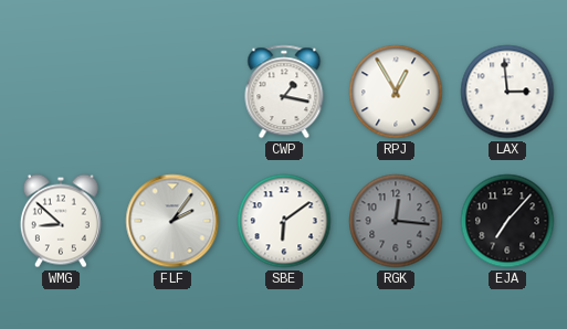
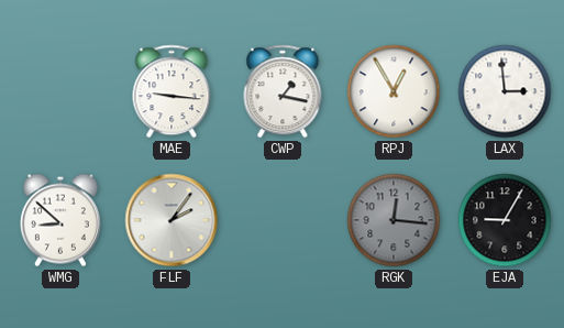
MAE: none -> 9:16 (172, 91)
SBE: 6:09 -> none (284, 221)
EJA: 7:07 -> 9:05 (505, 220)
